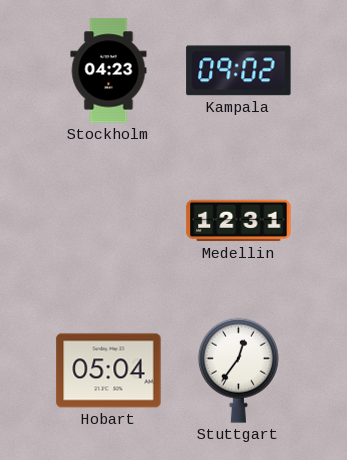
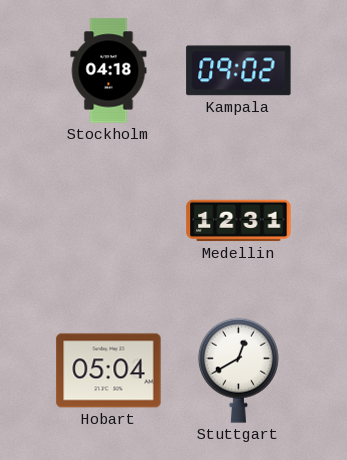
Stockholm: 04:23 -> 04:18 (109, 71)
Stuttgart: 12:36 -> 12:40 (238, 370)
